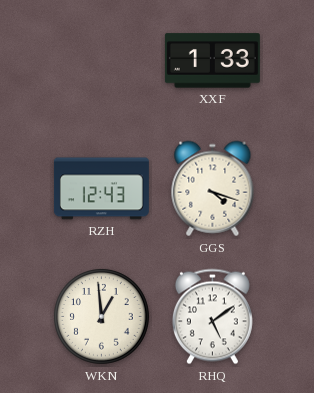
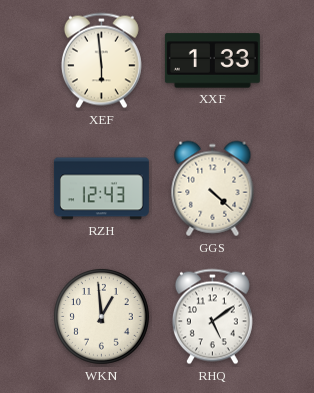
XEF: none -> 5:59 (101, 61)
GGS: 4:18 -> 4:22 (213, 189)
